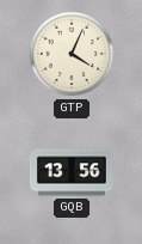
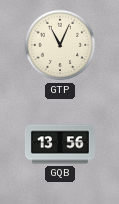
GTP: 4:04 -> 11:04 (60, 45)
